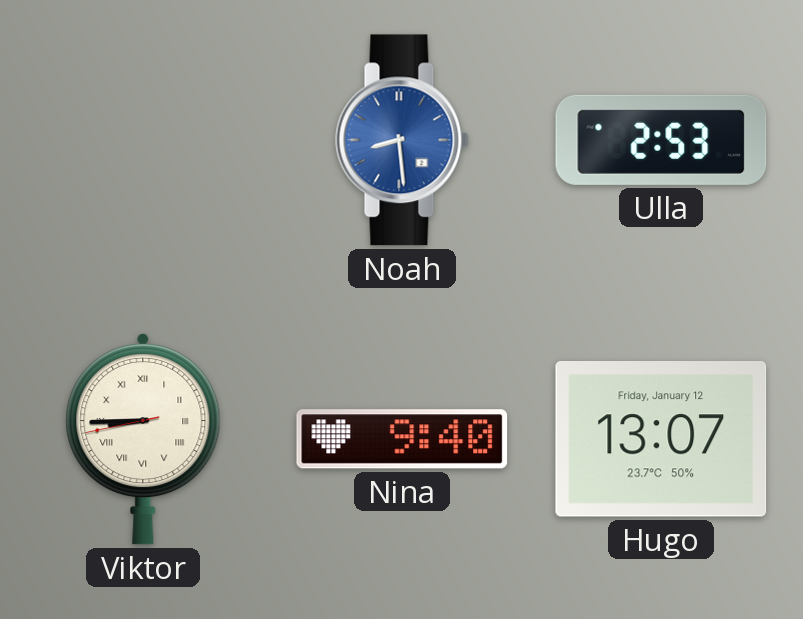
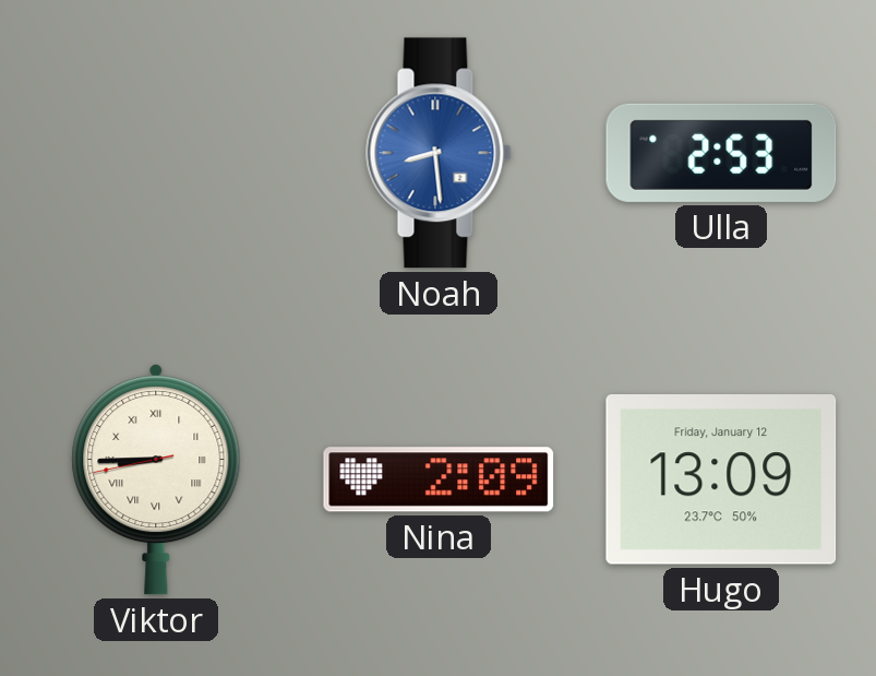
Nina: 9:40 -> 2:09 (439, 479)
Hugo: 13:07 -> 13:09 (721, 481)
